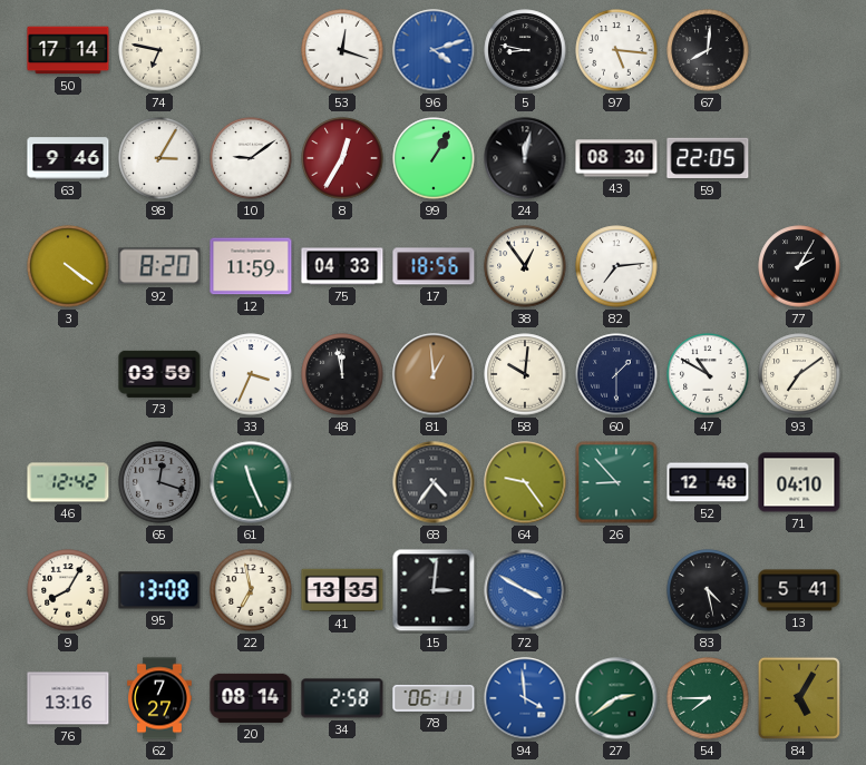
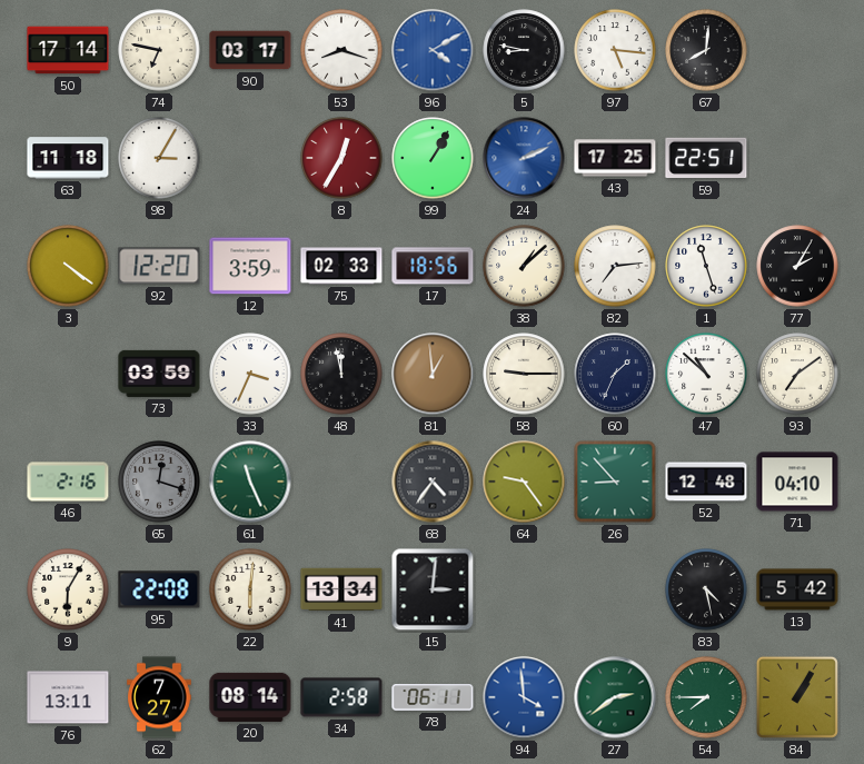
90: none -> 03:17 (250, 50)
53: 12:18 -> 8:18 (341, 50)
96: 4:12 -> 4:10 (433, 50)
63: 9:46 -> 11:18 (68, 158)
10: 9:09 -> none (251, 158)
24: 12:02 -> 2:11 (524, 158)
24 dial: black -> blue (524, 158)
43: 08:30 -> 17:25 (615, 158)
59: 22:05 -> 22:51 (706, 158)
92: 8:20 -> 12:20 (159, 266)
12: 11:59 -> 3:59 (250, 266)
75: 04:33 -> 02:33 (341, 266)
38: 12:54 -> 1:08 (524, 266)
1: none -> 11:27 (706, 266)
58: 10:01 -> 9:15 (524, 374)
60: 1:30 -> 1:34 (615, 374)
47: 10:50 -> 10:52 (706, 374)
46: 12:42 -> 2:16 (68, 482)
9: 8:05 -> 6:05 (68, 589)
95: 13:08 -> 22:08 (159, 589)
22: 6:58 -> 6:01 (250, 589)
41: 13:35 -> 13:34 (341, 589)
72: 3:50 -> none (525, 590)
13: 5:41 -> 5:42 (797, 589)
76: 13:16 -> 13:11 (68, 697)
84: 5:05 -> 1:05 (797, 697)
